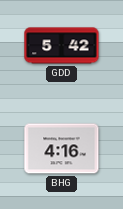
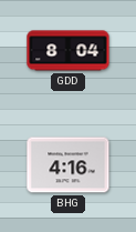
GDD: 5:42 -> 8:04 (69, 51)
